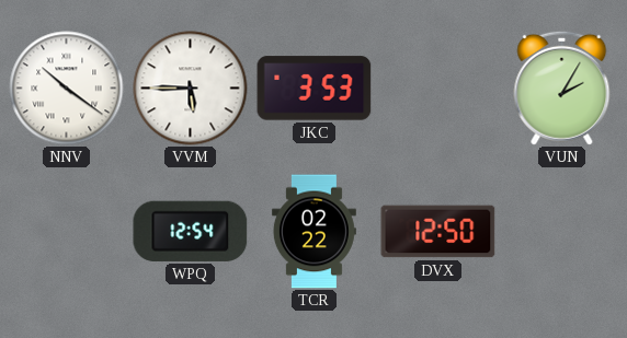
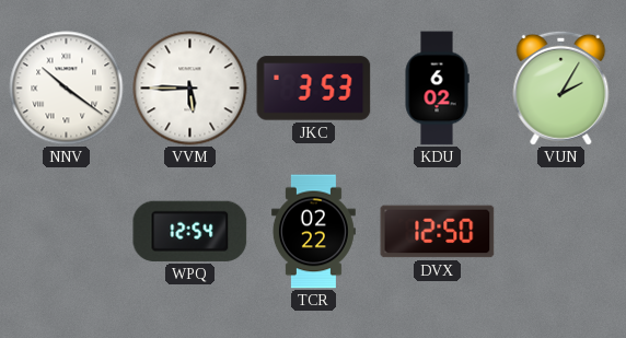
KDU: none -> 6:02 (437, 89)
